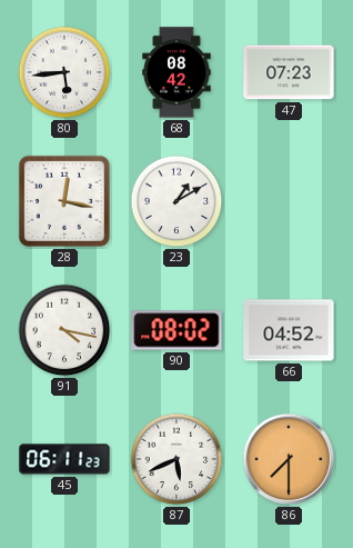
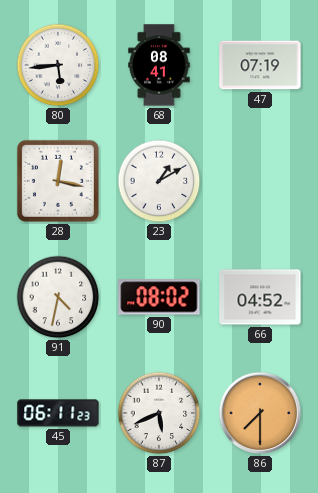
68: 08:42 -> 08:41 (159, 65)
47: 07:23 -> 07:19 (260, 65)
91: 4:17 -> 4:32 (58, 297)
